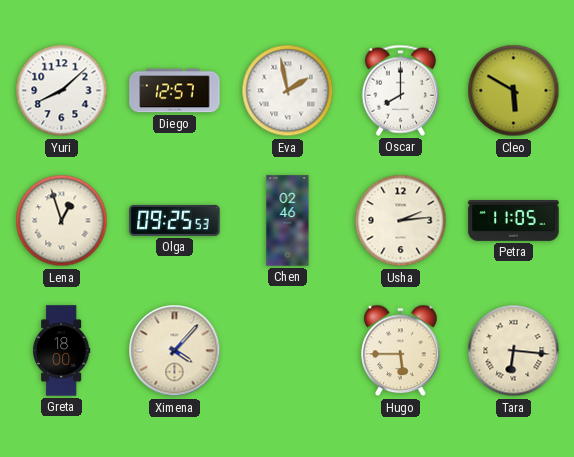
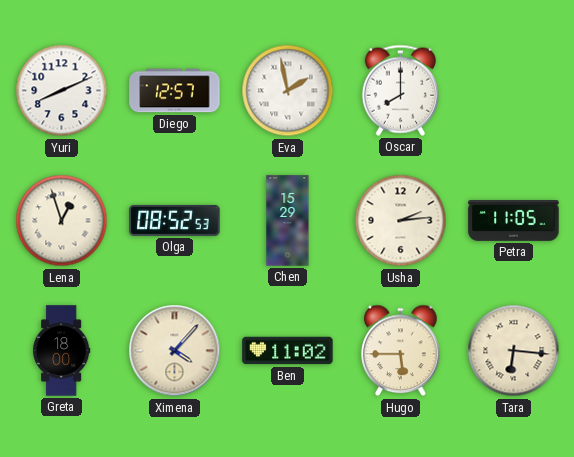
Yuri: 8:08 -> 8:11 (62, 91)
Cleo: 5:50 -> none (514, 91)
Olga: 09:25 -> 08:52 (175, 220)
Chen: 02:46 -> 15:29 (288, 221)
Ben: none -> 11:02 (288, 351)
